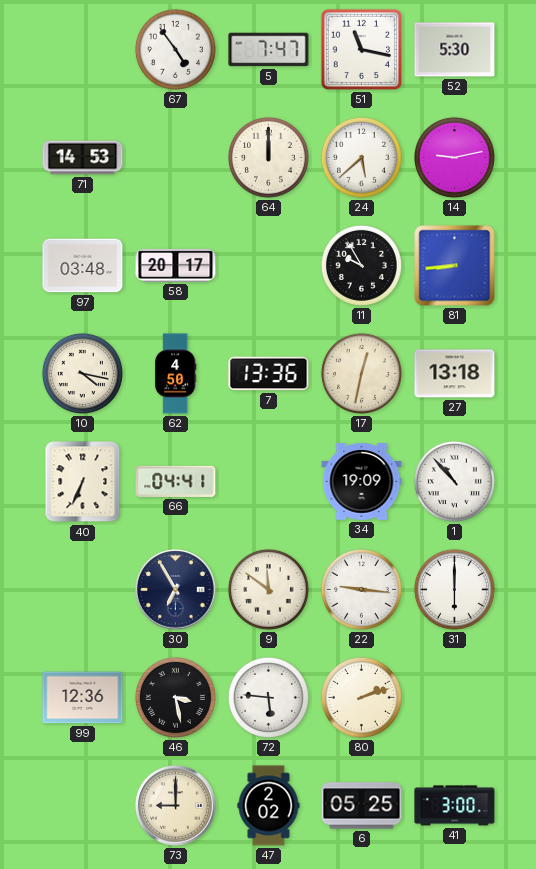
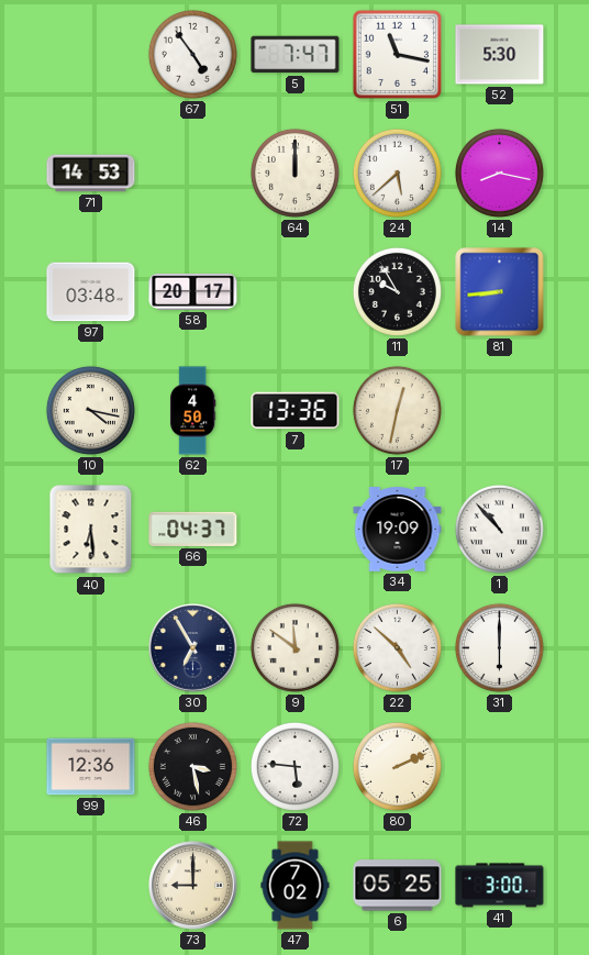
14: 9:13 -> 8:17 (499, 173)
27: 13:18 -> none (455, 374)
40: 6:34 -> 6:29 (91, 530)
66: 04:41 -> 04:37 (193, 529)
22: 9:16 -> 4:52 (397, 647)
80: 2:12 -> 2:11 (397, 766)
47: 2:02 -> 7:02 (296, 886)
